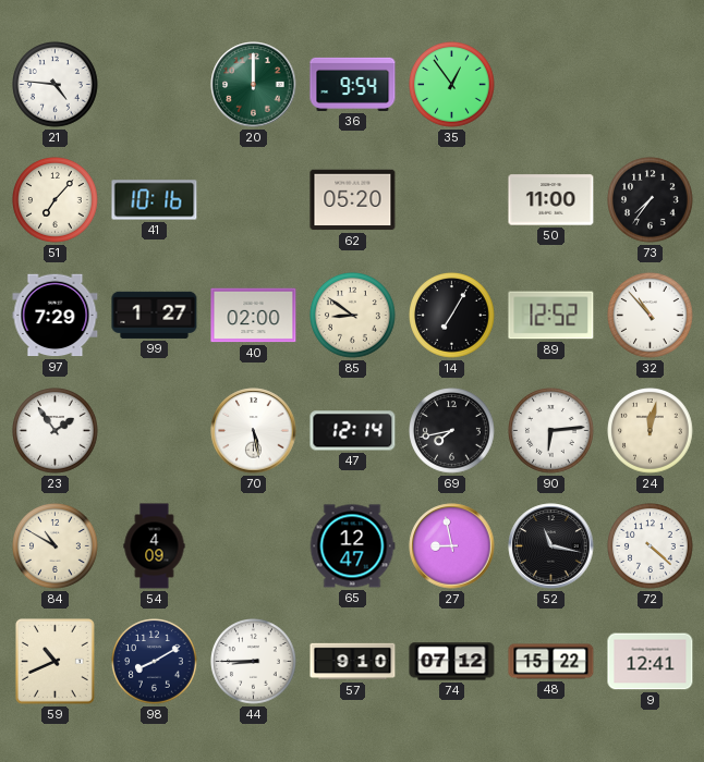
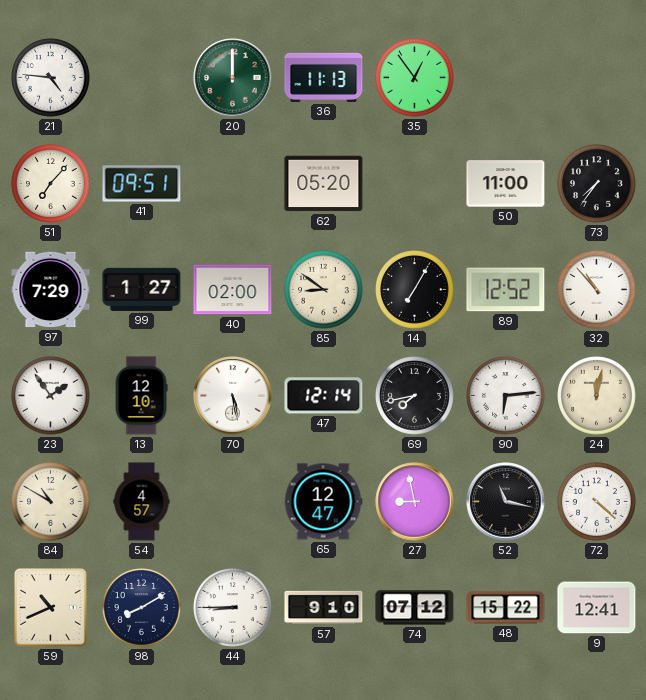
36: 9:54 -> 11:13 (324, 77)
41: 10:16 -> 09:51 (142, 184)
13: none -> 12:10 (141, 396)
54: 4:09 -> 4:57 (142, 502)
